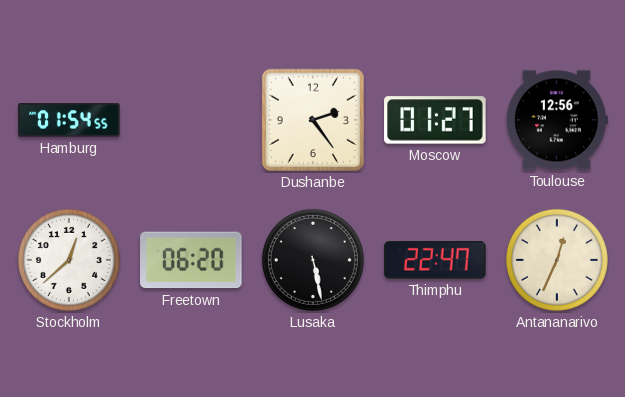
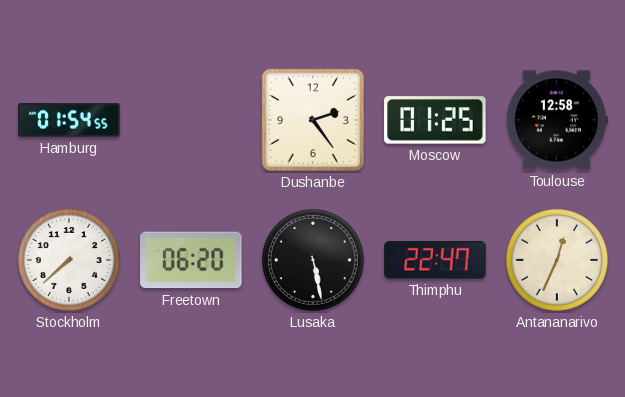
Moscow: 01:27 -> 01:25 (435, 120)
Toulouse: 12:56 -> 12:58 (557, 120)
Stockholm: 12:38 -> 7:38 (69, 260)
